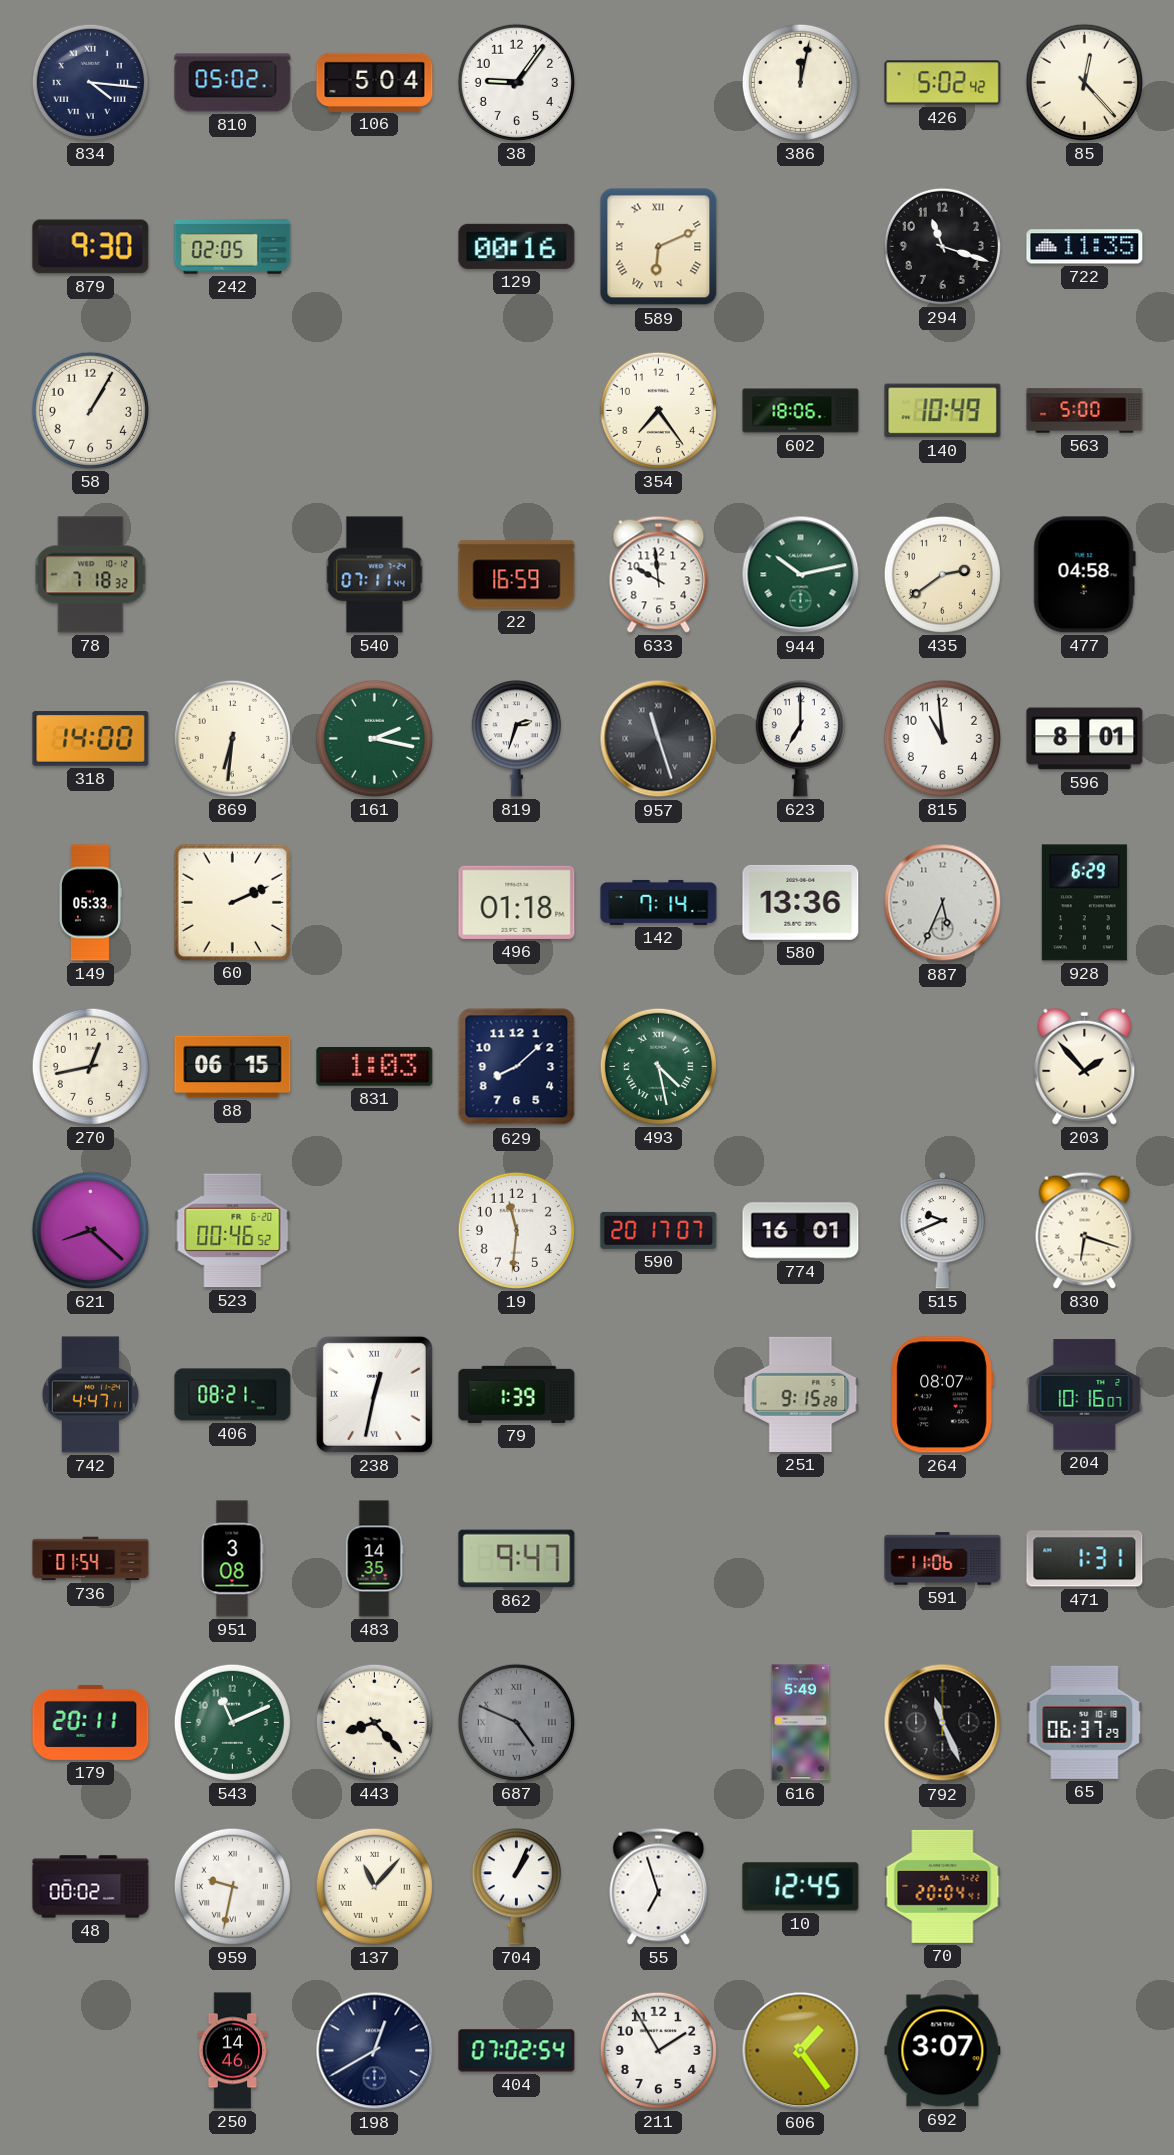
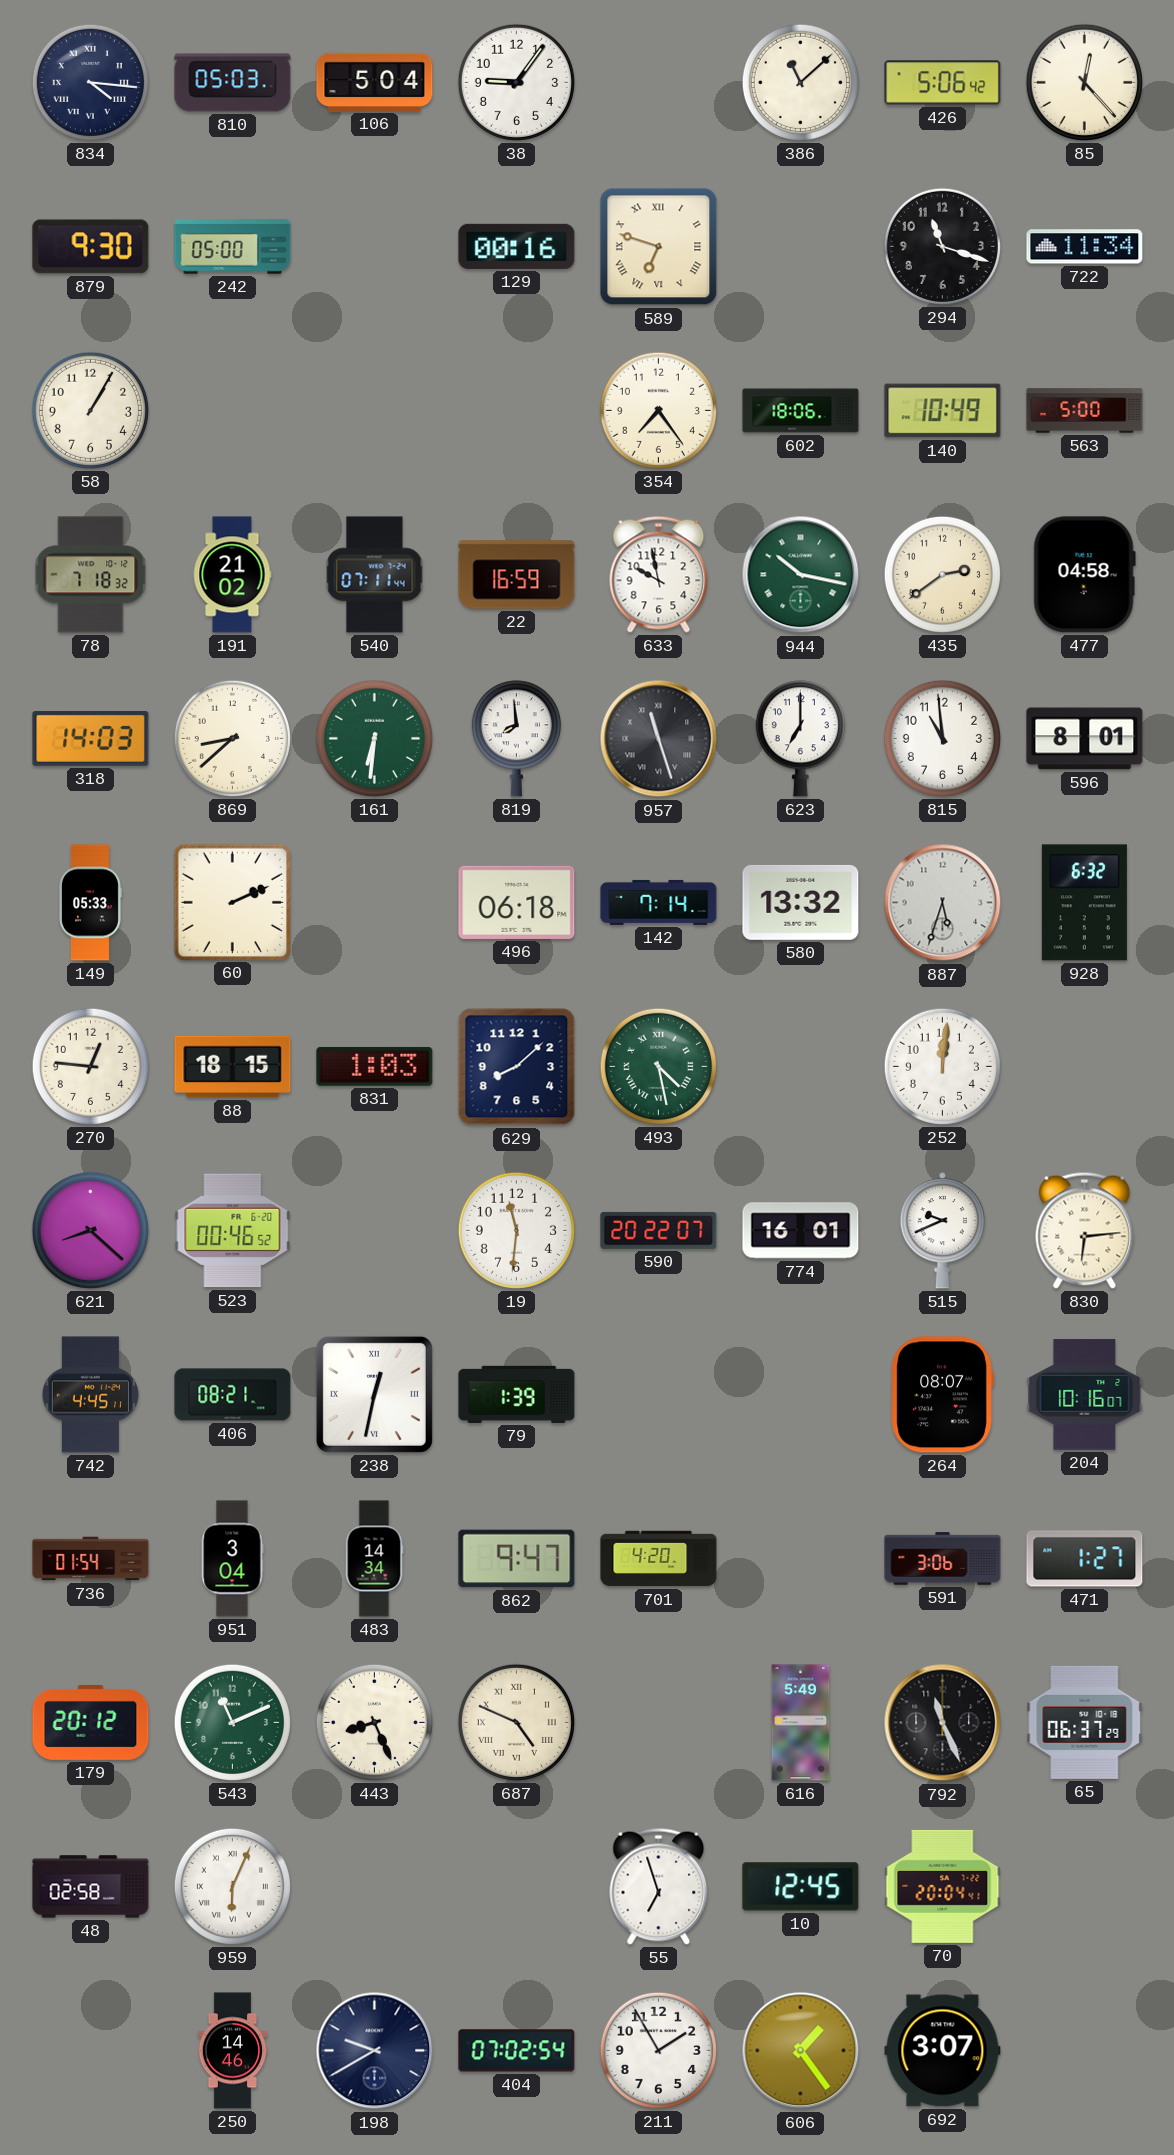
810: 05:02 -> 05:03 (233, 83)
386: 12:02 -> 11:08 (800, 82)
426: 5:02 -> 5:06 (943, 83)
242: 02:05 -> 05:00 (233, 247)
589: 6:11 -> 6:48 (659, 247)
722: 11:35 -> 11:34 (1085, 247)
191: none -> 21:02 (232, 575)
633: 9:59 -> 9:58 (659, 574)
944: 10:13 -> 10:17 (801, 575)
318: 14:00 -> 14:03 (91, 739)
869: 6:31 -> 8:38 (232, 738)
161: 2:17 -> 6:31 (374, 738)
819: 2:33 -> 7:59 (516, 739)
496: 01:18 -> 06:18 (517, 902)
580: 13:36 -> 13:32 (801, 902)
887: 5:34 -> 5:33 (943, 903)
928: 6:29 -> 6:32 (1084, 903)
270: 12:43 -> 12:46 (90, 1066)
88: 06:15 -> 18:15 (233, 1067)
252: none -> 12:01 (942, 1066)
203: 1:53 -> none (1085, 1066)
590: 20:17 -> 20:22 (659, 1230)
830: 6:18 -> 6:14 (1085, 1230)
742: 4:47 -> 4:45 (90, 1395)
251: 9:15 -> none (801, 1394)
951: 3:08 -> 3:04 (232, 1559)
483: 14:35 -> 14:34 (374, 1559)
701: none -> 4:20 (659, 1559)
591: 11:06 -> 3:06 (943, 1559)
471: 1:31 -> 1:27 (1085, 1559)
179: 20:11 -> 20:12 (91, 1722)
443: 8:23 -> 8:26 (374, 1722)
687 dial: grey -> cream (516, 1722)
48: 00:02 -> 02:58 (91, 1887)
959: 9:32 -> 6:04 (232, 1886)
137: 11:07 -> none (374, 1886)
704: 1:04 -> none (516, 1887)
198: 12:40 -> 9:40 (375, 2051)
